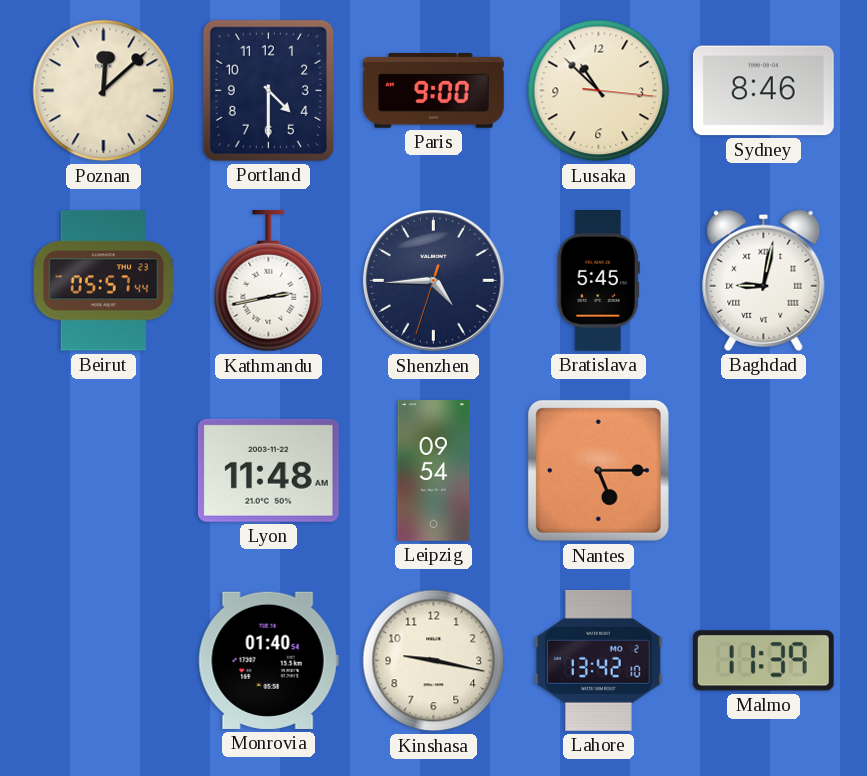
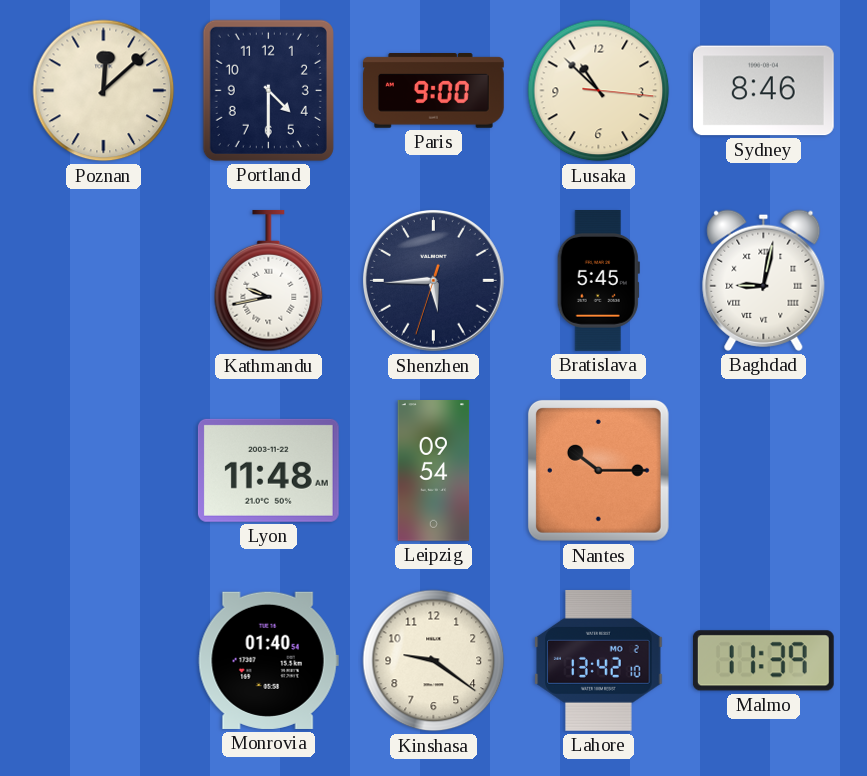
Beirut: 05:57 -> none (104, 281)
Kathmandu: 2:43 -> 9:43 (269, 281)
Shenzhen: 4:44 -> 5:44 (434, 281)
Nantes: 5:15 -> 10:15 (598, 470)
Kinshasa: 9:17 -> 9:21 (434, 661)
